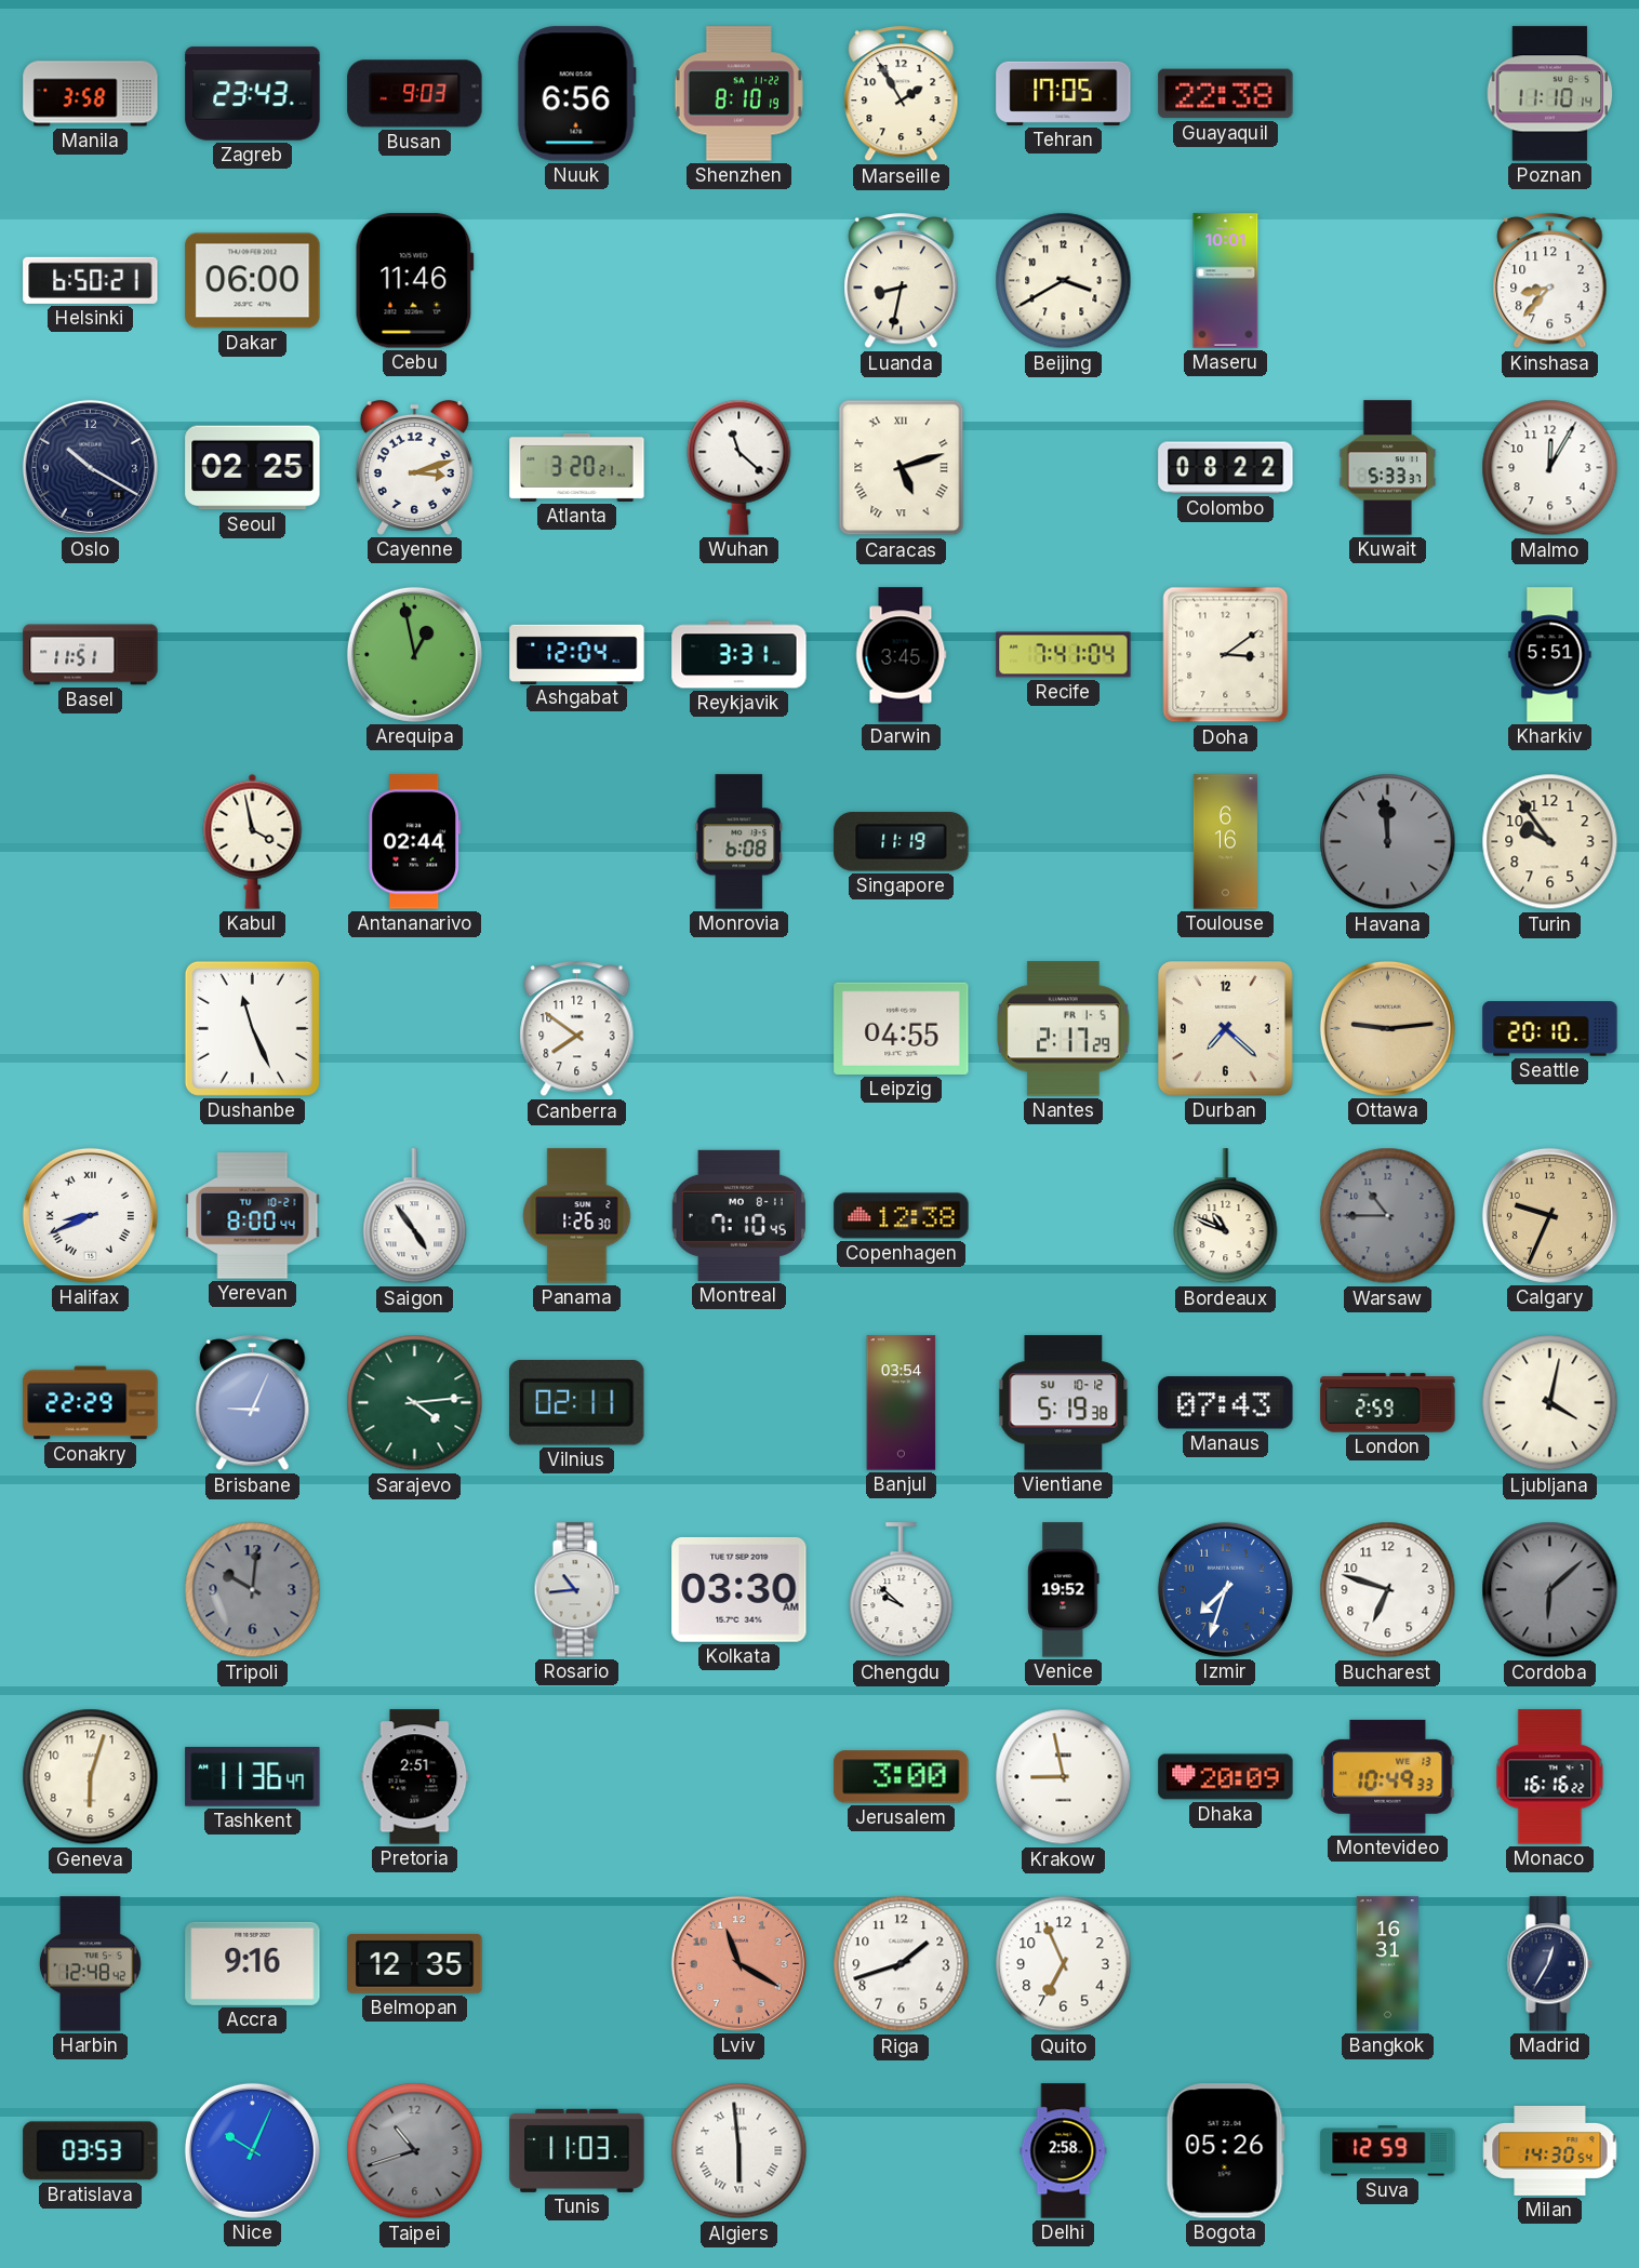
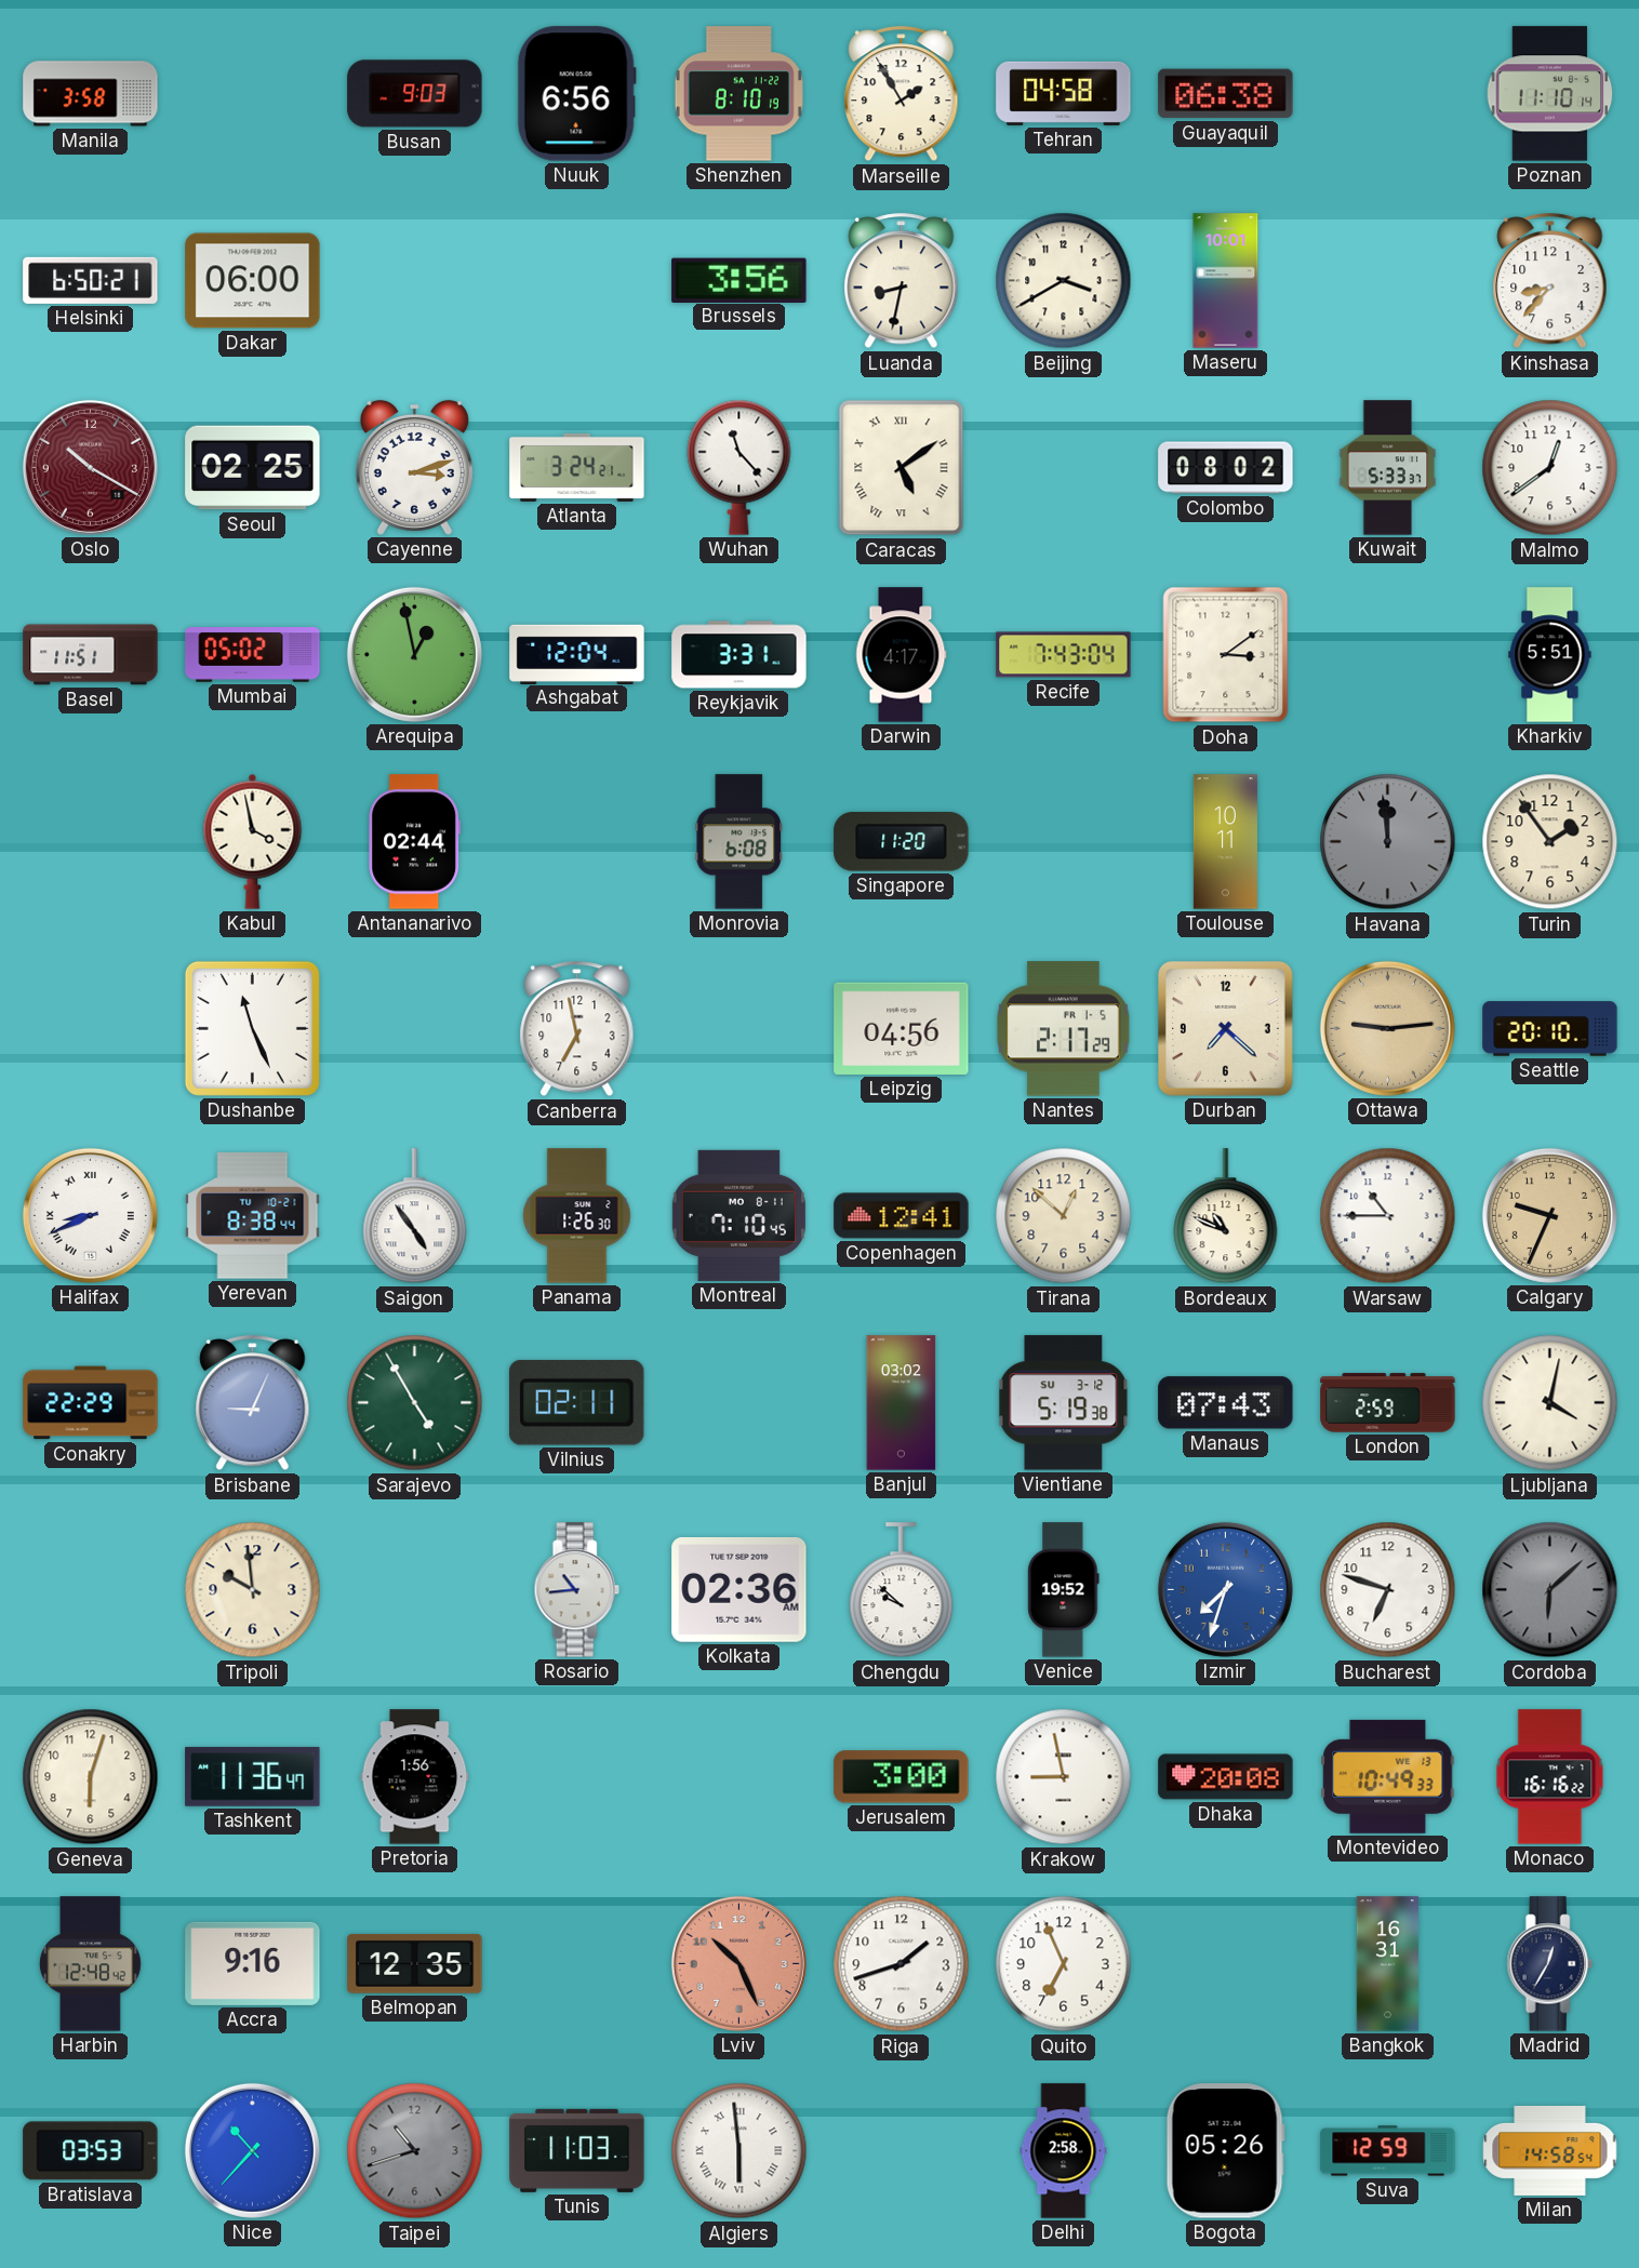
Zagreb: 23:43 -> none (253, 94)
Tehran: 17:05 -> 04:58 (1064, 93)
Guayaquil: 22:38 -> 06:38 (1226, 94)
Cebu: 11:46 -> none (414, 281)
Brussels: none -> 3:56 (739, 280)
Oslo dial: navy -> burgundy (90, 467)
Atlanta: 3:20 -> 3:24 (577, 467)
Wuhan: 11:22 -> 11:23 (739, 467)
Caracas: 5:12 -> 5:09 (902, 468)
Colombo: 08:22 -> 08:02 (1226, 468)
Malmo: 12:05 -> 12:39 (1550, 468)
Mumbai: none -> 05:02 (253, 655)
Darwin: 3:45 -> 4:17 (902, 655)
Recife: 7:41 -> 7:43 (1064, 655)
Singapore: 11:19 -> 11:20 (902, 842)
Toulouse: 6:16 -> 10:11 (1225, 842)
Turin: 9:54 -> 1:54 (1550, 842)
Canberra: 7:51 -> 6:58 (577, 1029)
Leipzig: 04:55 -> 04:56 (902, 1028)
Yerevan: 8:00 -> 8:38 (253, 1216)
Copenhagen: 12:38 -> 12:41 (902, 1216)
Tirana: none -> 12:52 (1064, 1216)
Warsaw dial: grey -> white (1388, 1216)
Sarajevo: 4:14 -> 4:55 (415, 1403)
Banjul: 03:54 -> 03:02 (902, 1403)
Vientiane date: SU 10-12 -> SU 3-12 (1064, 1403)
Tripoli: 10:01 -> 9:59 (253, 1590)
Tripoli dial: grey -> cream (253, 1590)
Kolkata: 03:30 -> 02:36 (739, 1589)
Pretoria: 2:51 -> 1:56 (415, 1777)
Dhaka: 20:09 -> 20:08 (1226, 1777)
Lviv: 11:20 -> 10:26 (738, 1963)
Nice: 10:04 -> 10:37 (252, 2150)
Milan: 14:30 -> 14:58 (1550, 2150)
